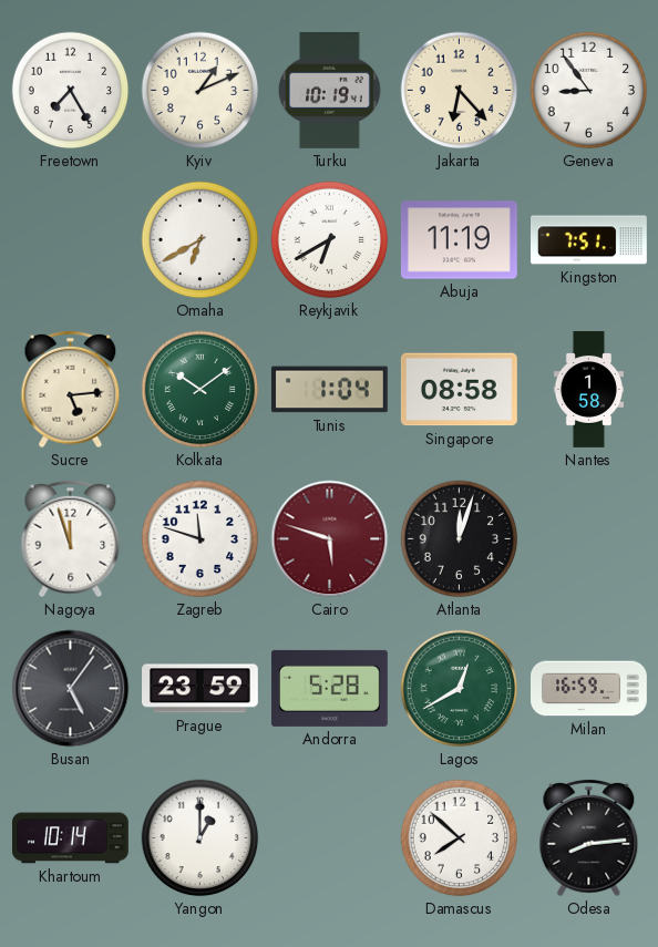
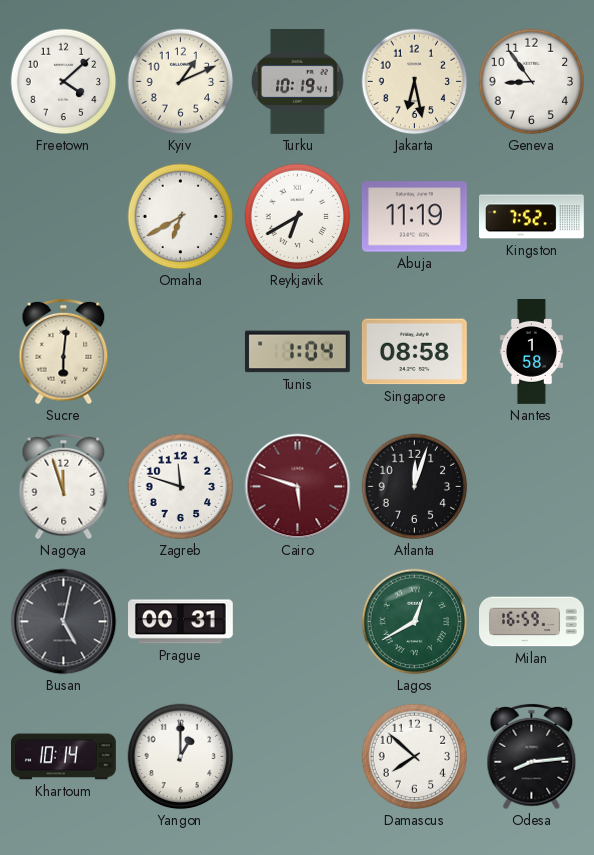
Freetown: 7:25 -> 4:08 (64, 82)
Jakarta: 6:23 -> 6:28 (415, 82)
Kingston: 7:51 -> 7:52 (532, 217)
Sucre: 5:14 -> 6:01 (64, 352)
Kolkata: 10:09 -> none (201, 390)
Busan: 5:06 -> 5:02 (64, 622)
Prague: 23:59 -> 00:31 (181, 622)
Andorra: 5:28 -> none (329, 688)
